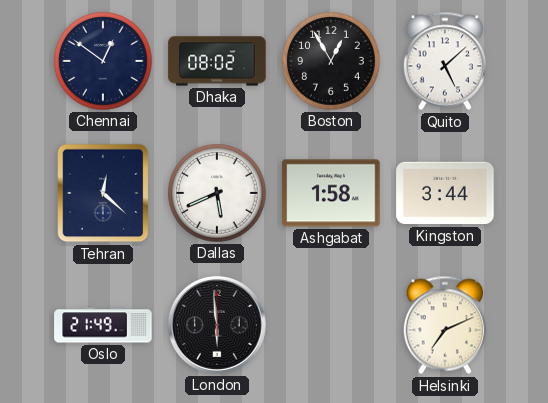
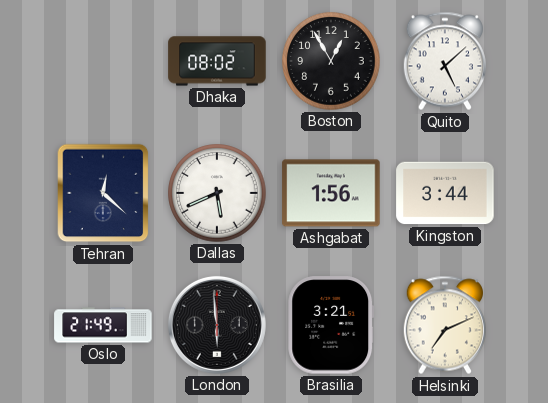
Chennai: 12:51 -> none (103, 61)
Ashgabat: 1:58 -> 1:56 (331, 193)
Brasilia: none -> 3:21 (331, 325)
